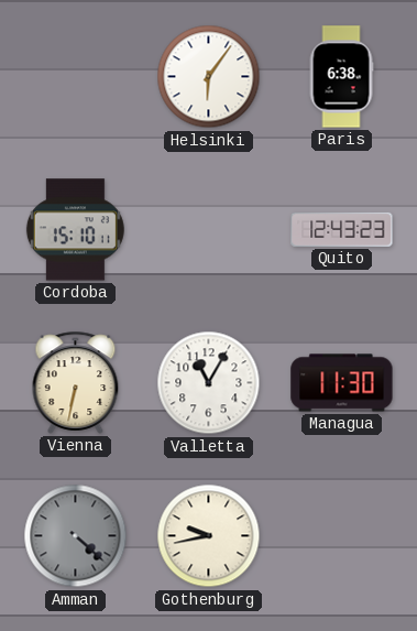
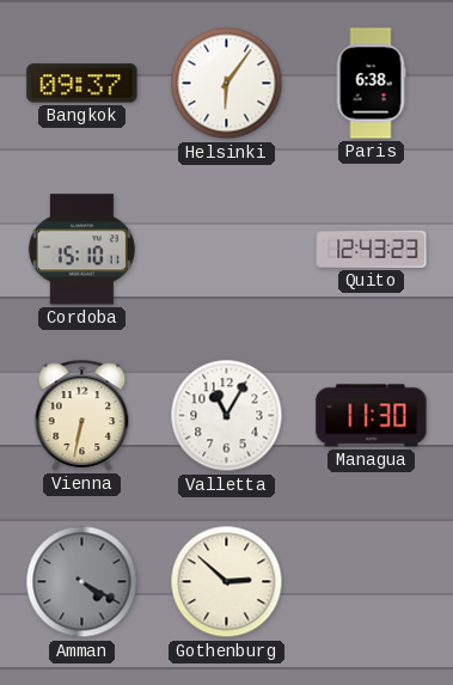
Bangkok: none -> 09:37 (82, 84)
Amman: 4:22 -> 4:20 (82, 582)
Gothenburg: 9:43 -> 2:52 (227, 582)
